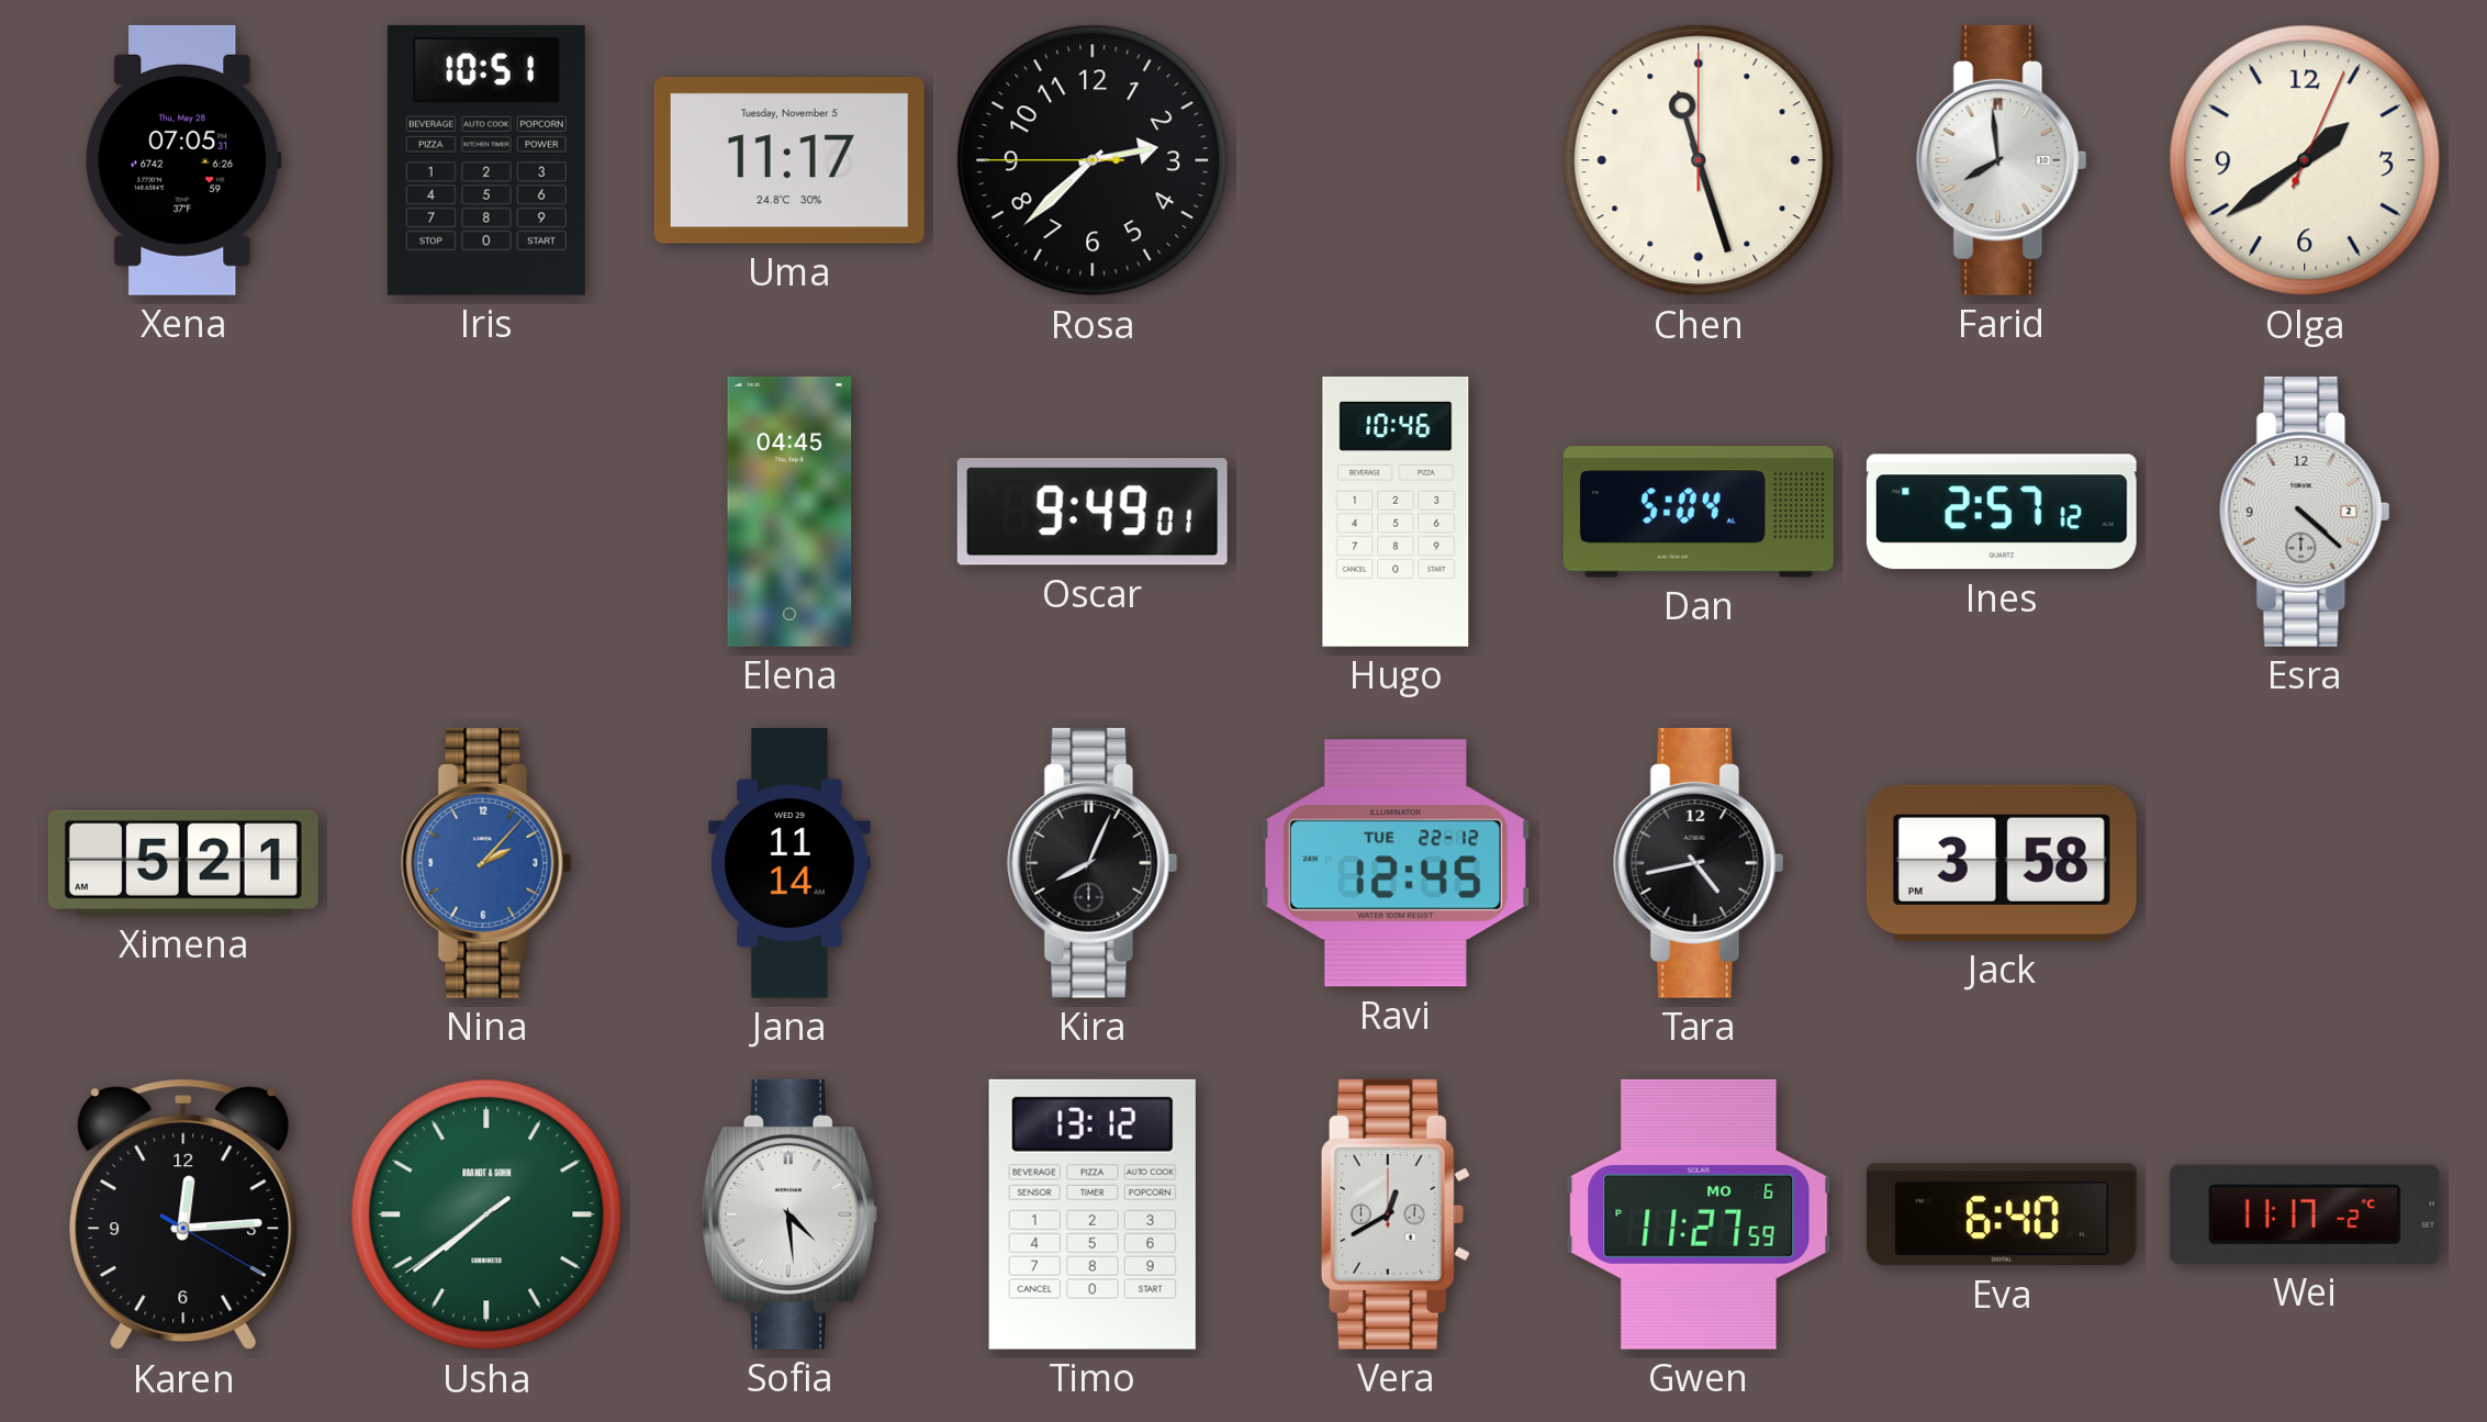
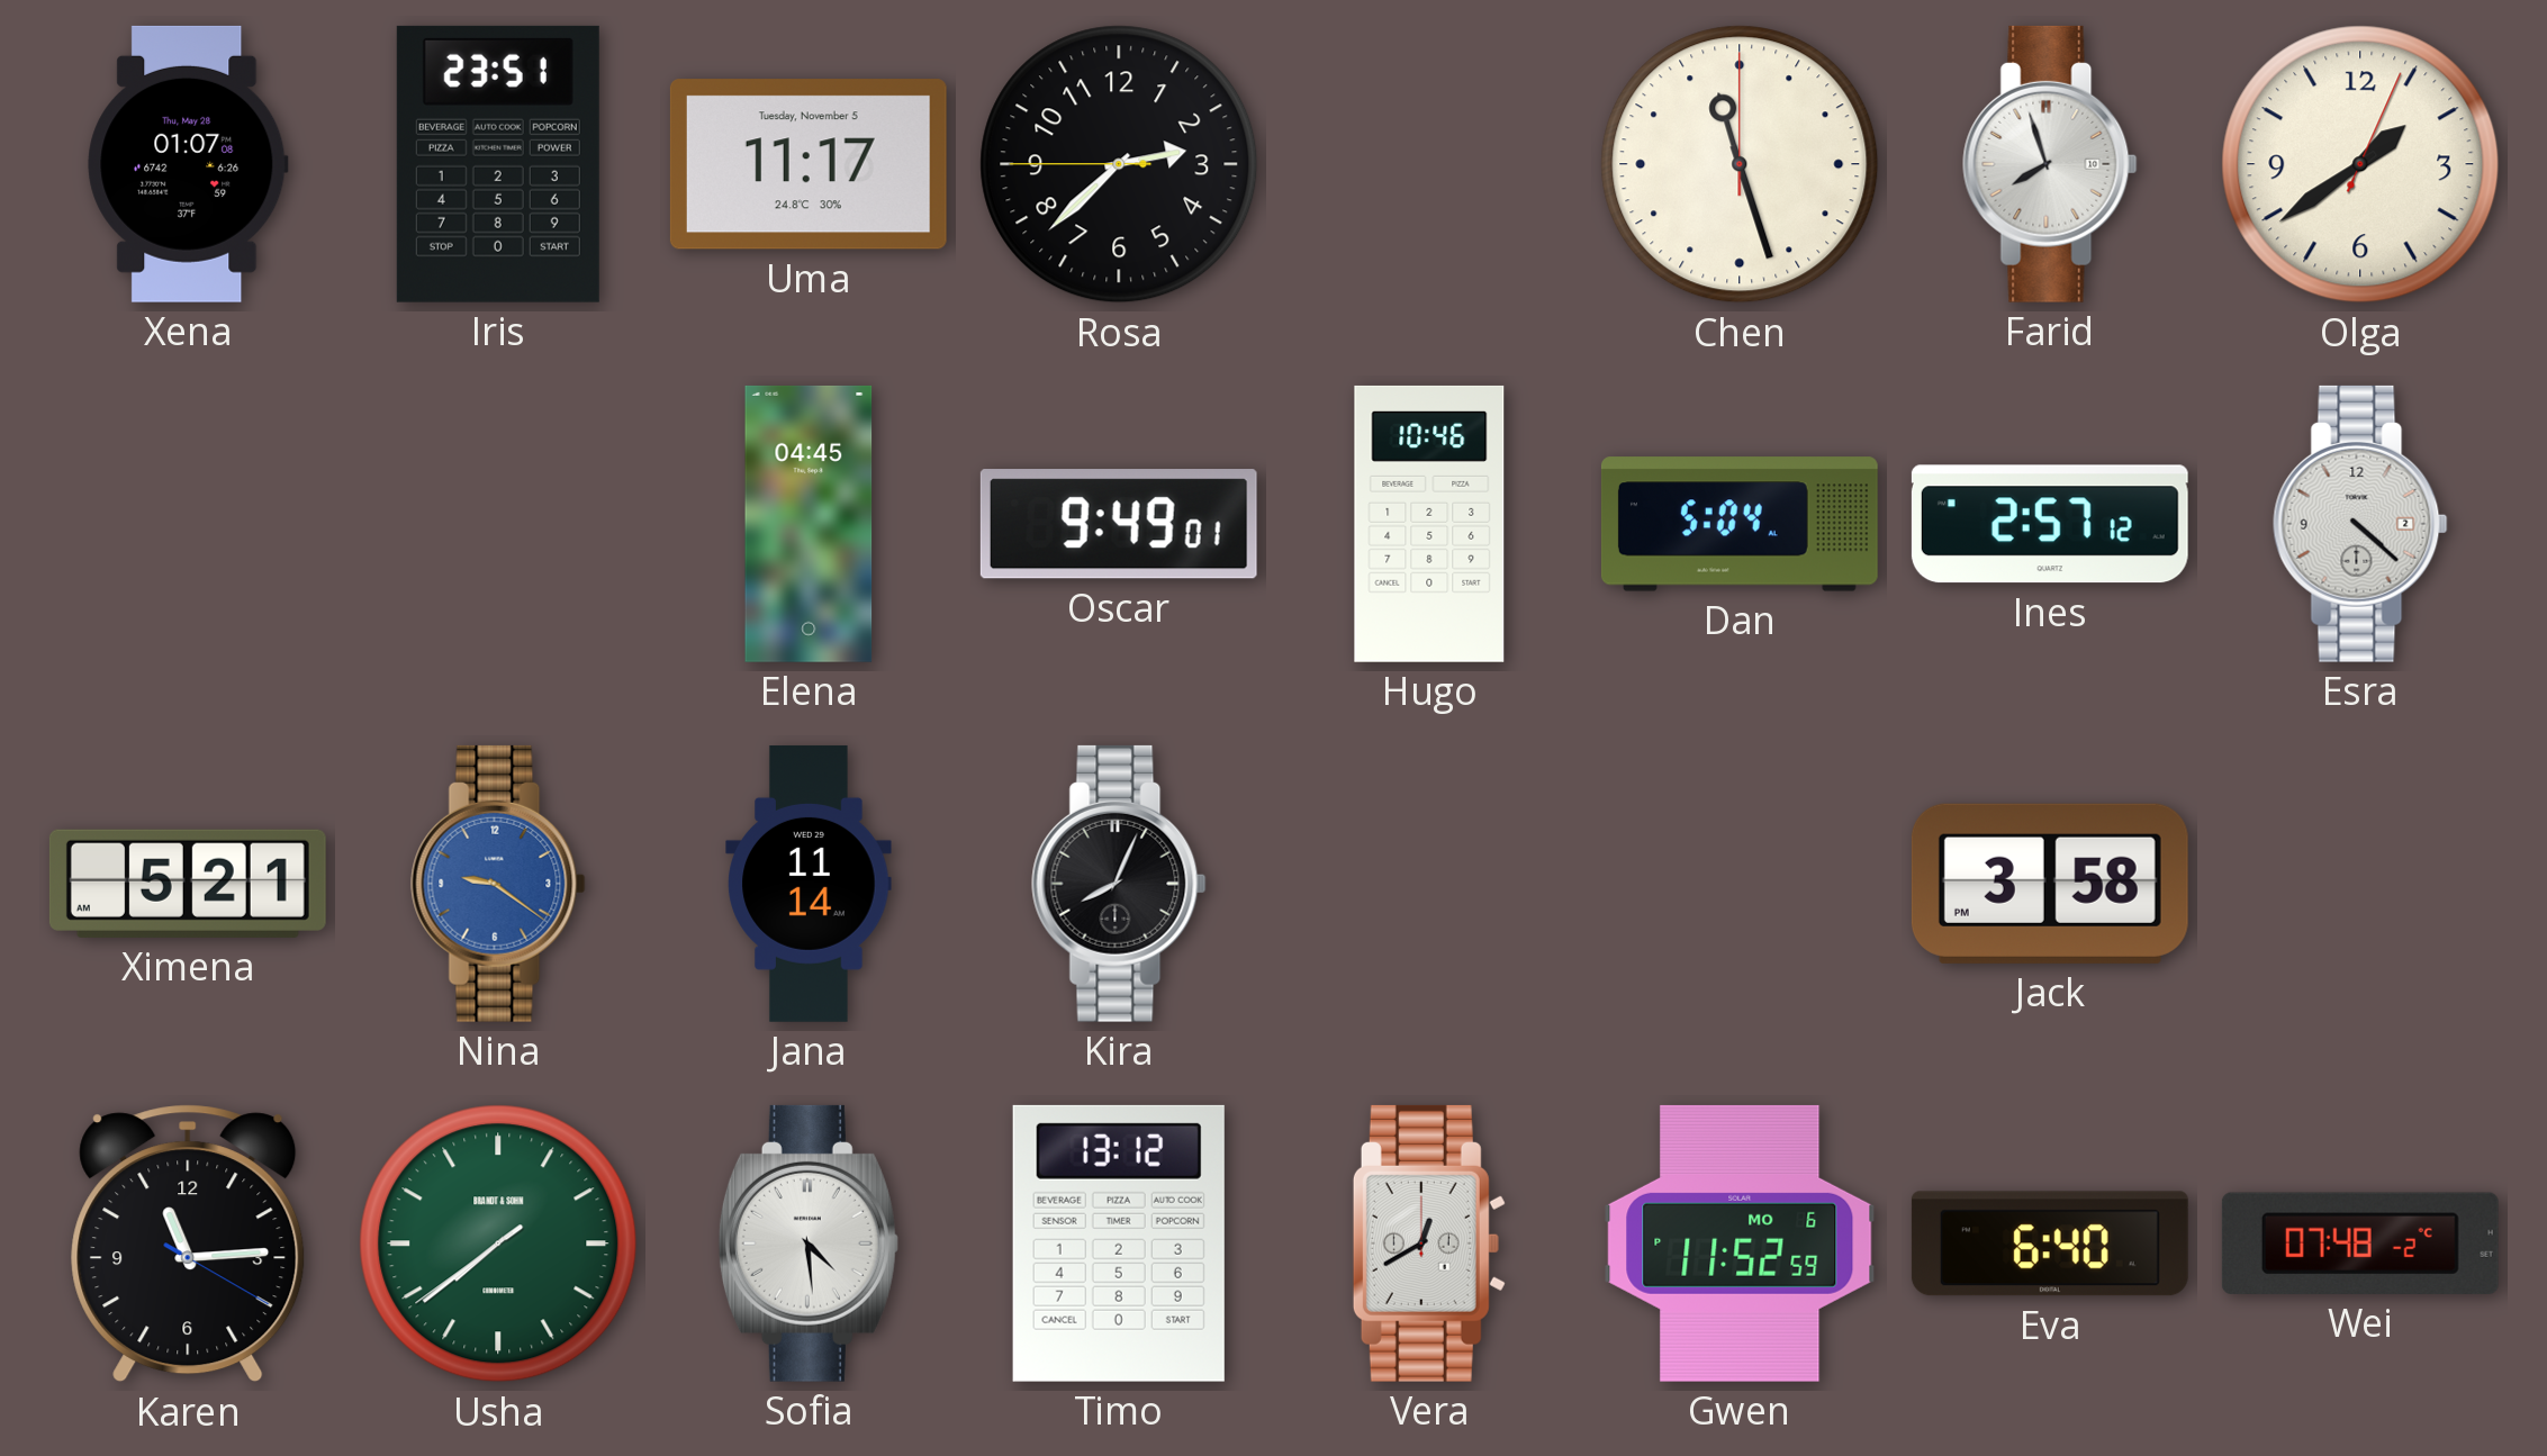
Xena: 07:05 -> 01:07 (188, 164)
Iris: 10:51 -> 23:51 (498, 164)
Farid: 7:59 -> 7:57 (2050, 164)
Nina: 2:07 -> 9:21 (498, 884)
Ravi: 12:45 -> none (1396, 863)
Tara: 4:43 -> none (1699, 863)
Karen: 12:14 -> 11:14 (188, 1244)
Gwen: 11:27 -> 11:52 (1740, 1244)
Wei: 11:17 -> 07:48 (2360, 1244)
